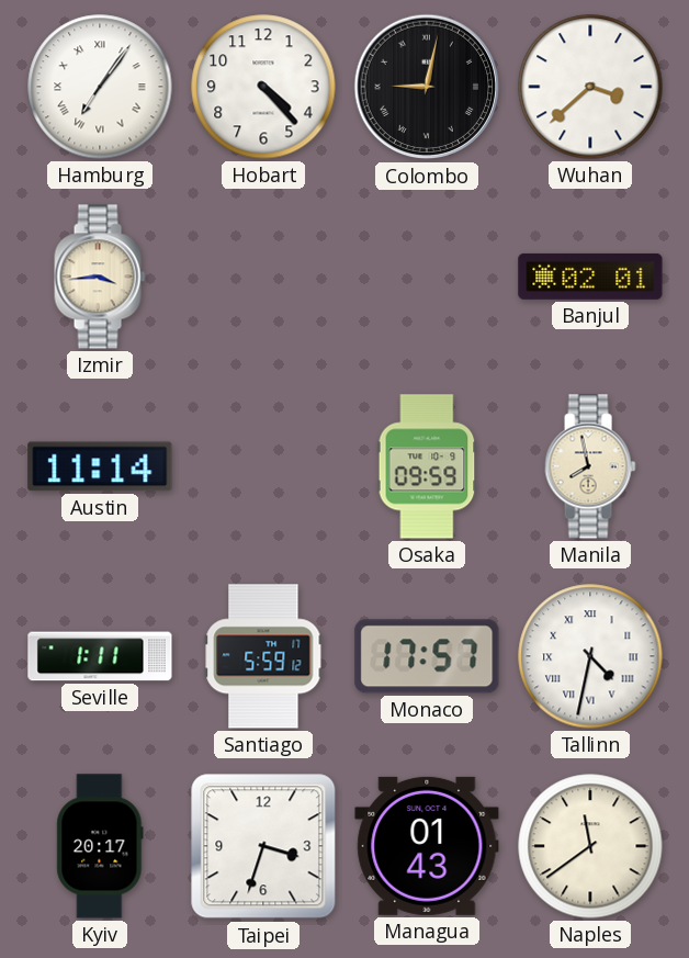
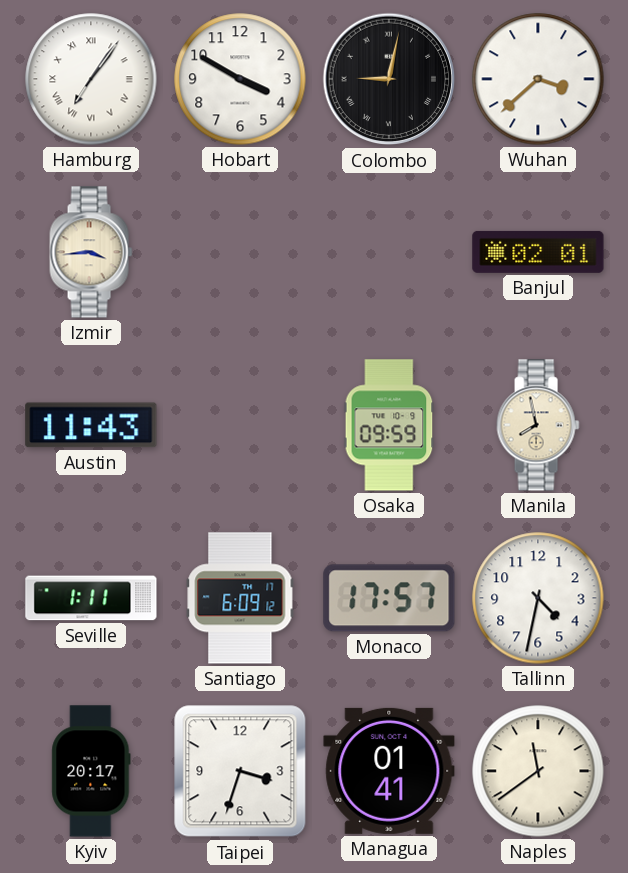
Hobart: 4:23 -> 3:50 (240, 79)
Austin: 11:14 -> 11:43 (91, 425)
Santiago: 5:59 -> 6:09 (240, 598)
Tallinn numerals: Roman -> Arabic (538, 598)
Managua: 01:43 -> 01:41 (389, 771)
